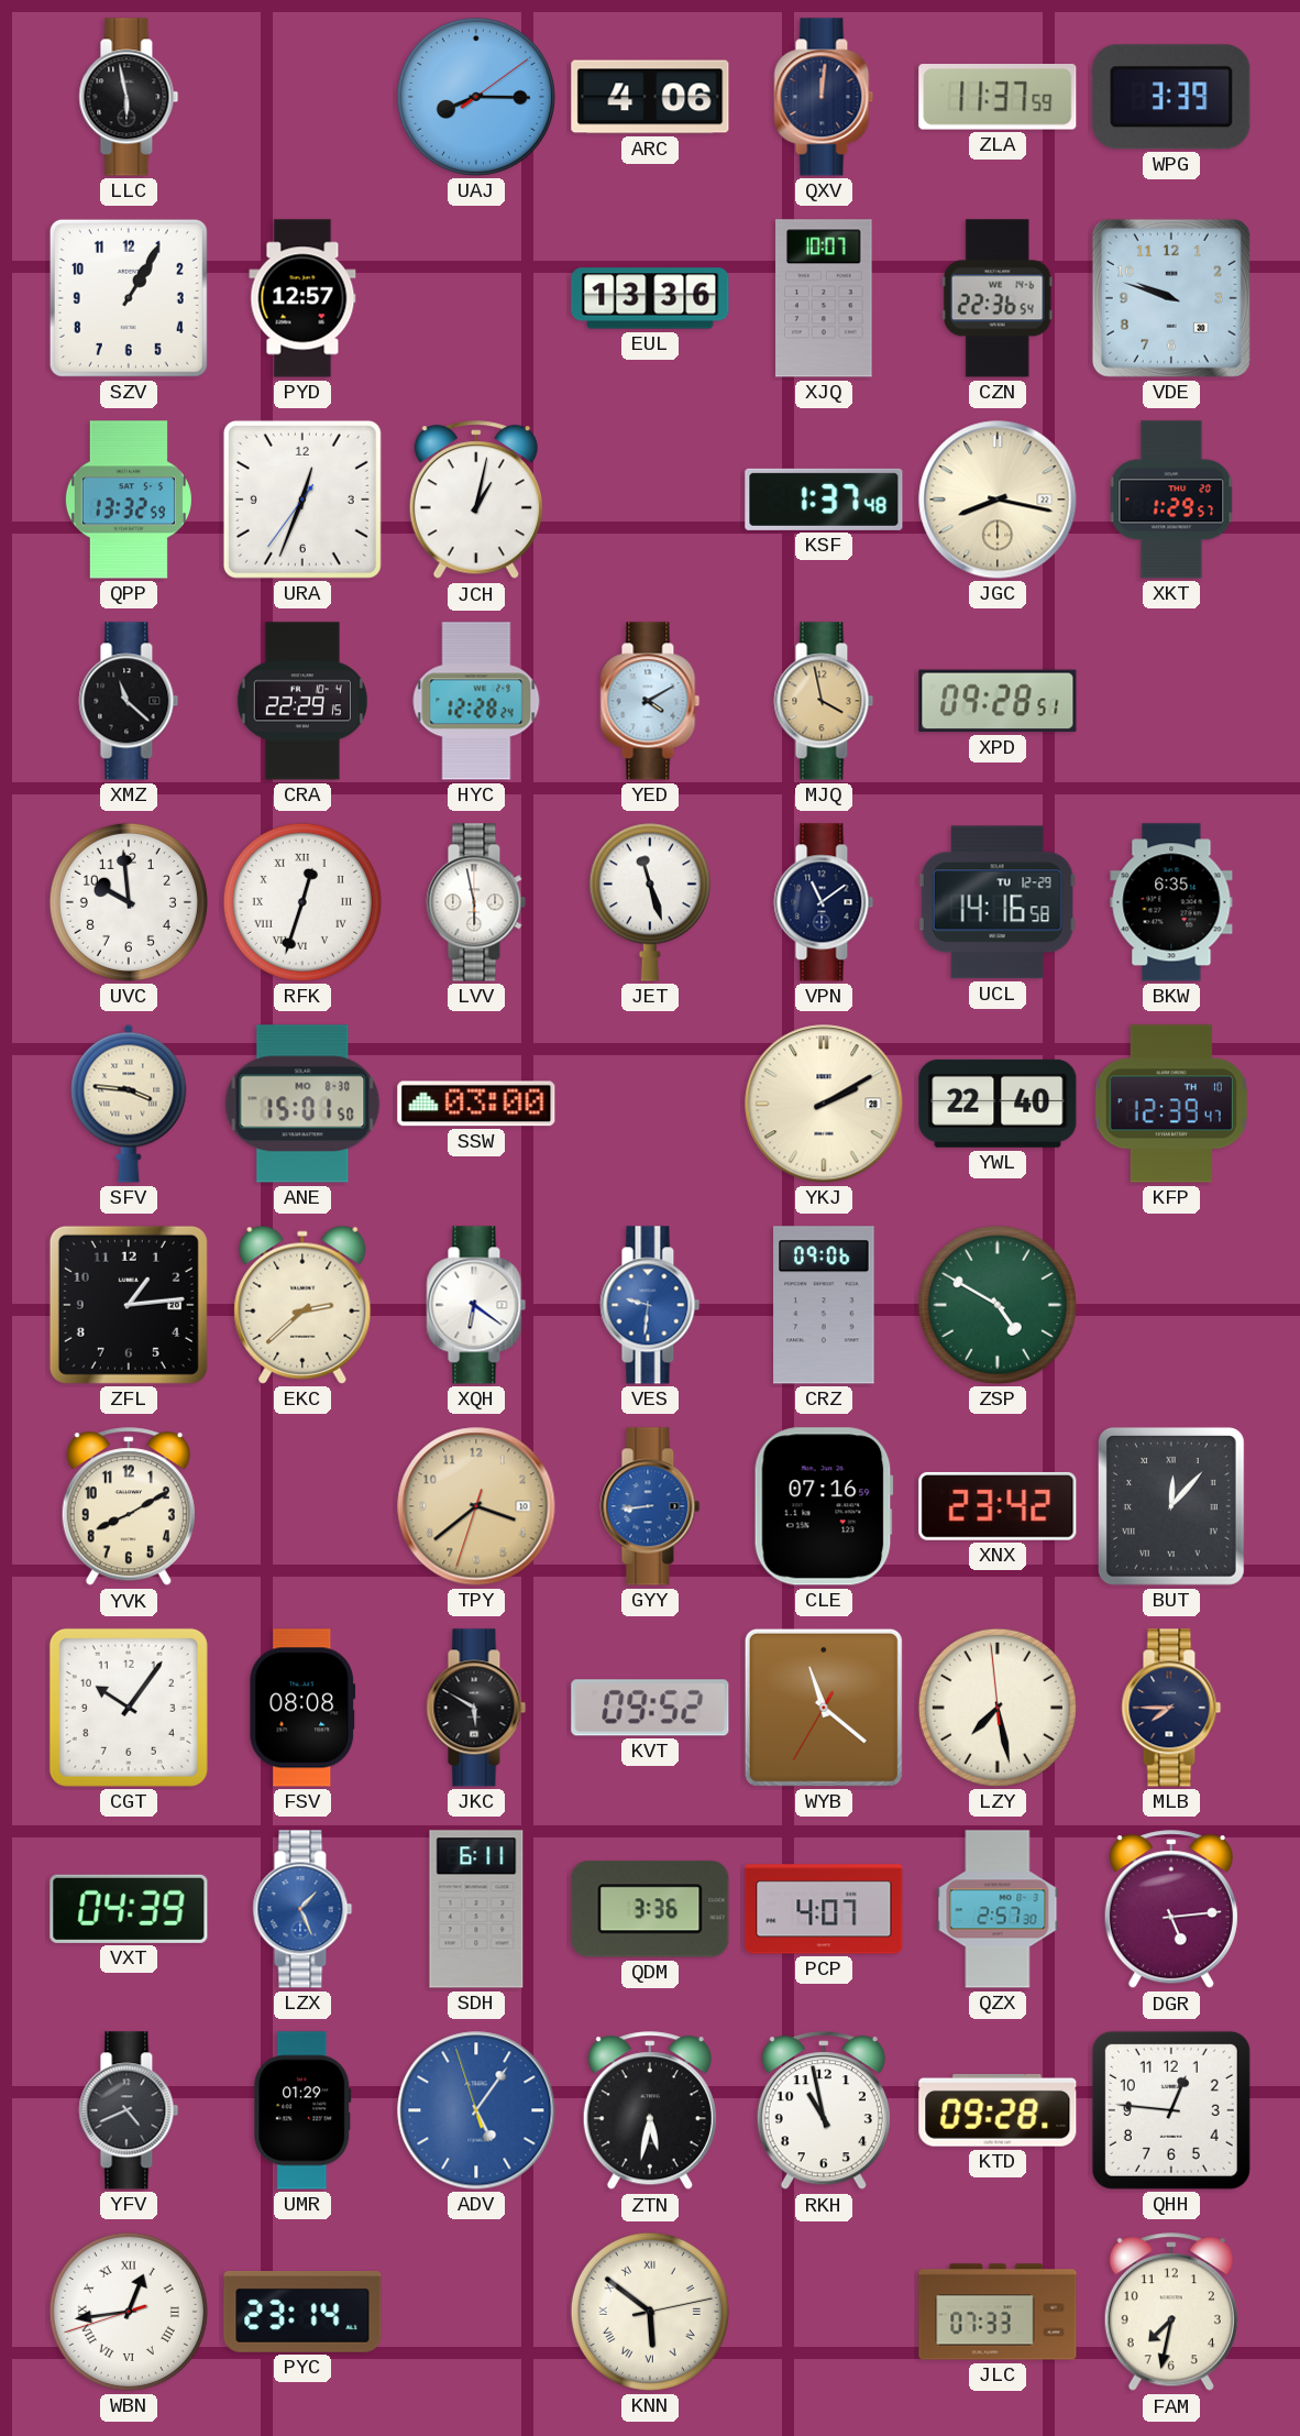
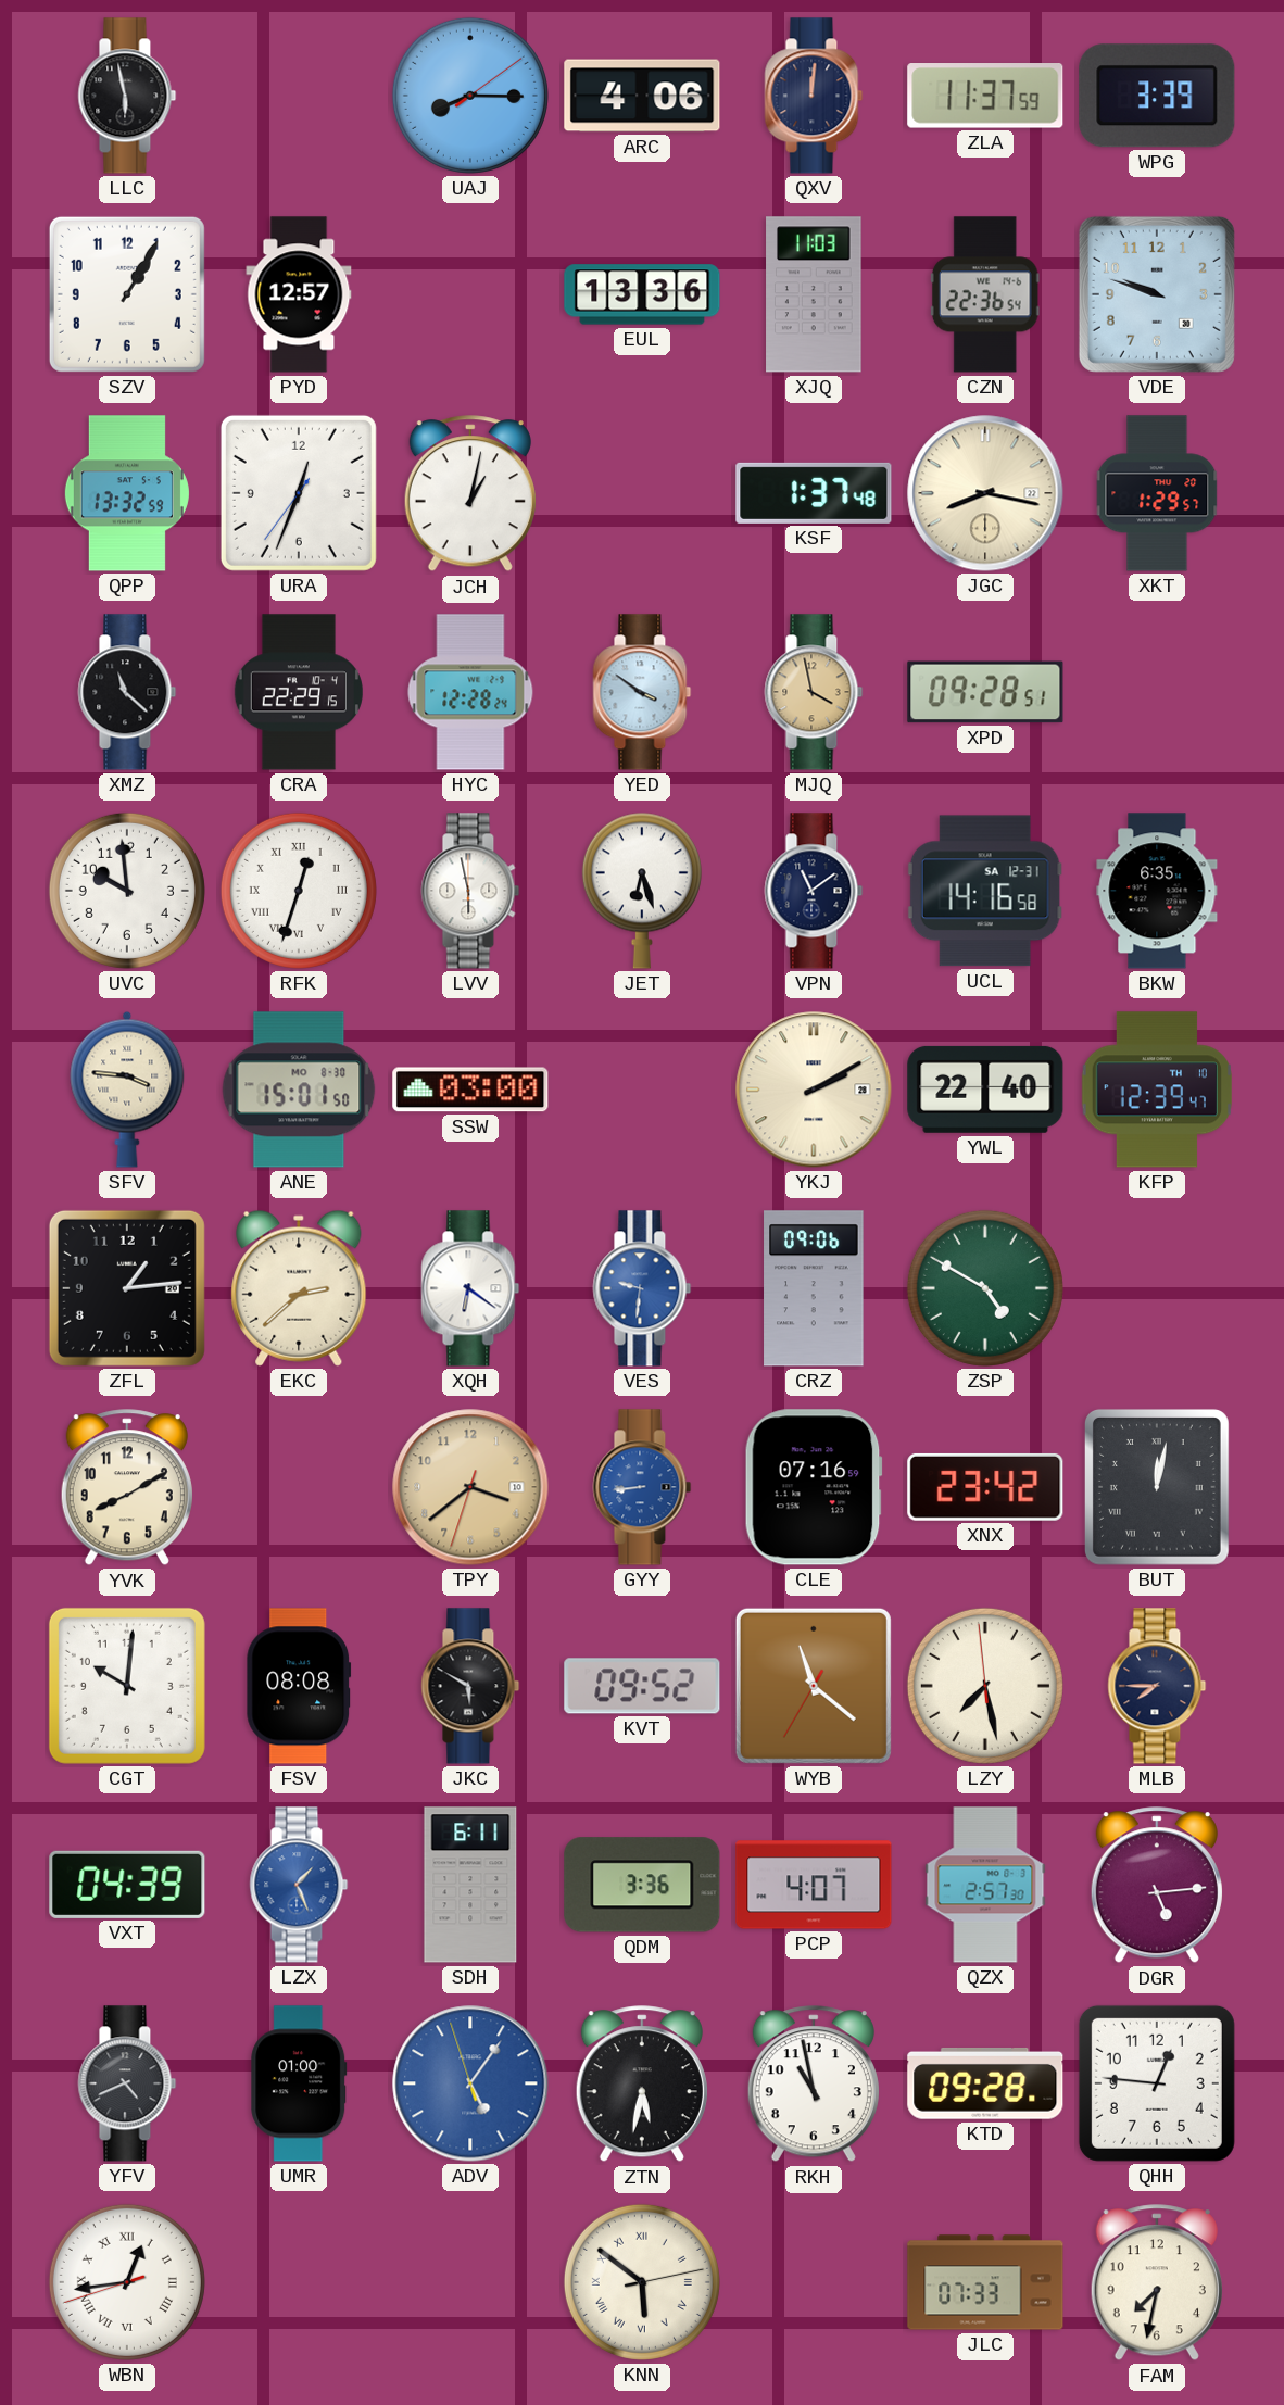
XJQ: 10:07 -> 11:03 (814, 294)
YED: 4:10 -> 3:51 (642, 692)
JET: 11:27 -> 6:27 (642, 891)
UCL date: TU 12-29 -> SA 12-31 (985, 891)
BUT: 12:07 -> 12:02 (1157, 1487)
CGT: 10:06 -> 10:01 (127, 1686)
UMR: 01:29 -> 01:00 (299, 2083)
PYC: 23:14 -> none (302, 2313)
